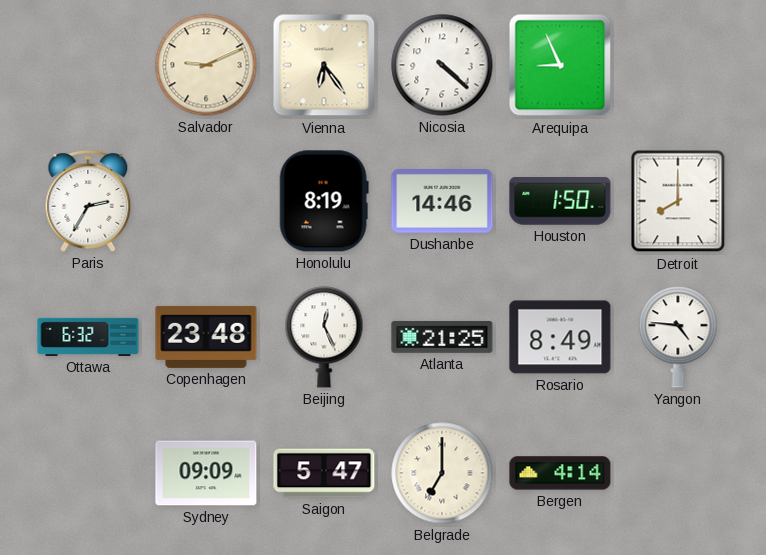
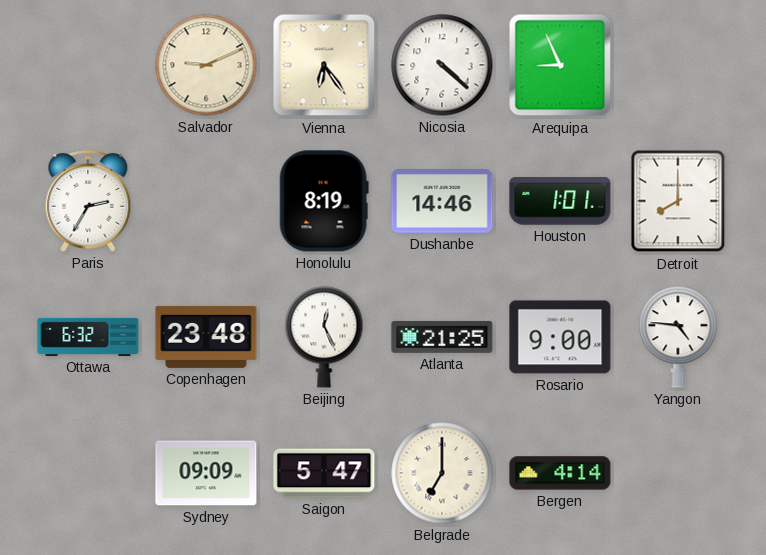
Houston: 1:50 -> 1:01 (560, 201)
Rosario: 8:49 -> 9:00 (560, 337)
